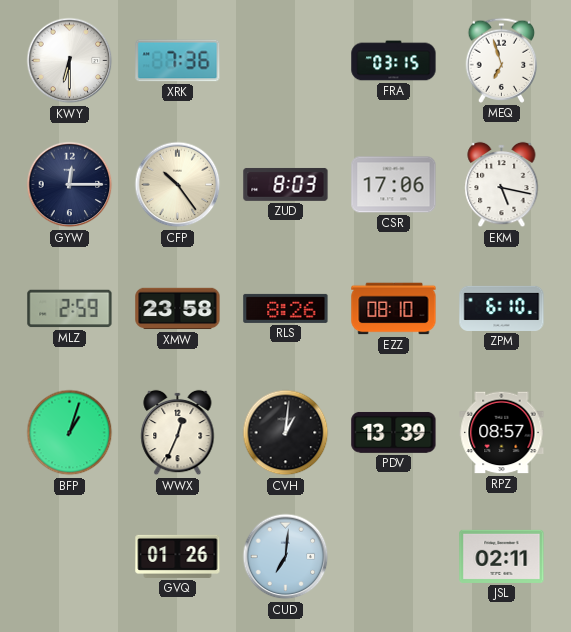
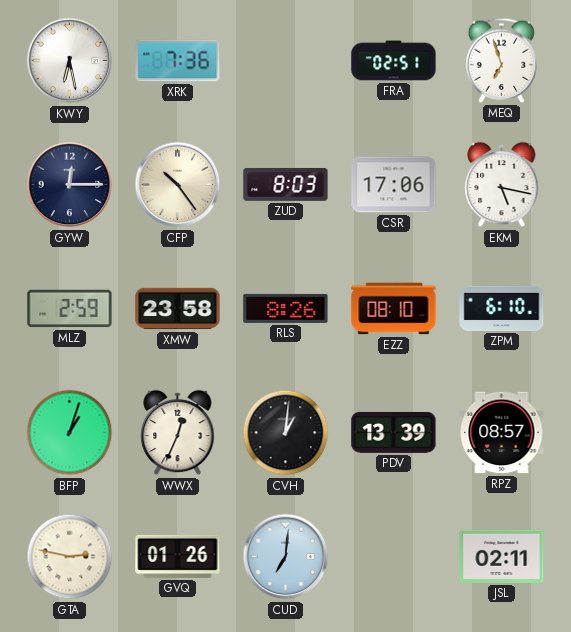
KWY: 6:30 -> 6:28 (70, 61)
FRA: 03:15 -> 02:51 (394, 61)
GTA: none -> 2:47 (70, 557)
